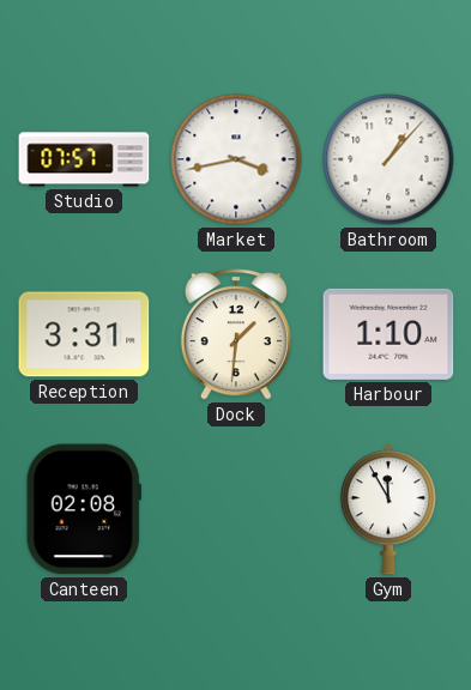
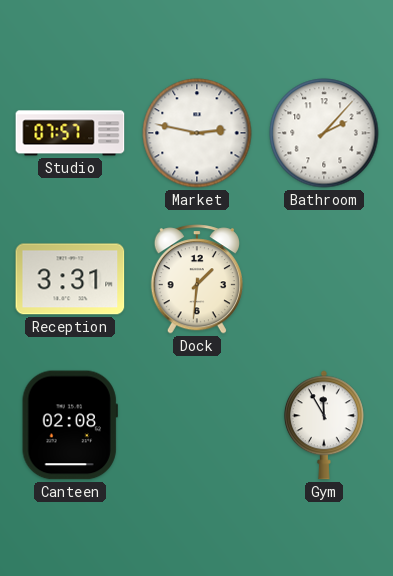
Market: 3:43 -> 2:47 (197, 133)
Bathroom: 1:07 -> 2:07 (324, 133)
Harbour: 1:10 -> none (388, 334)
